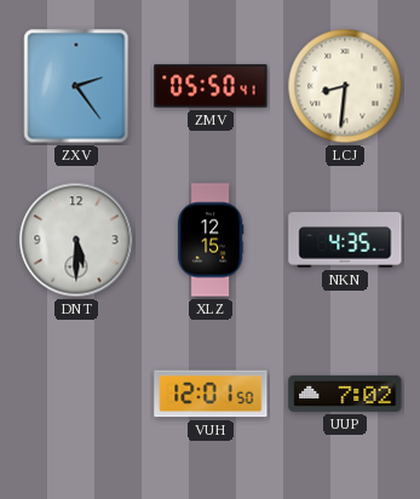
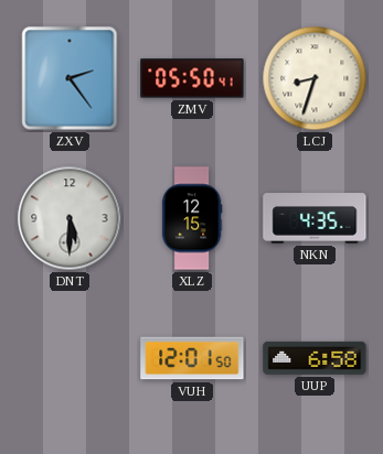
LCJ: 8:31 -> 8:33 (315, 78)
UUP: 7:02 -> 6:58 (315, 358)
